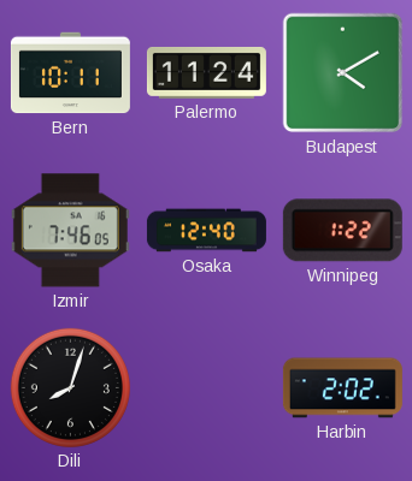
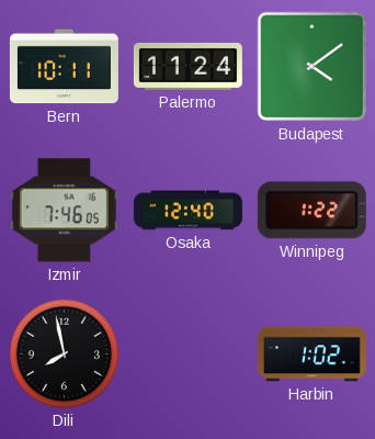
Budapest: 4:10 -> 4:09 (312, 67)
Dili: 8:03 -> 7:58 (64, 353)
Harbin: 2:02 -> 1:02 (311, 354)
